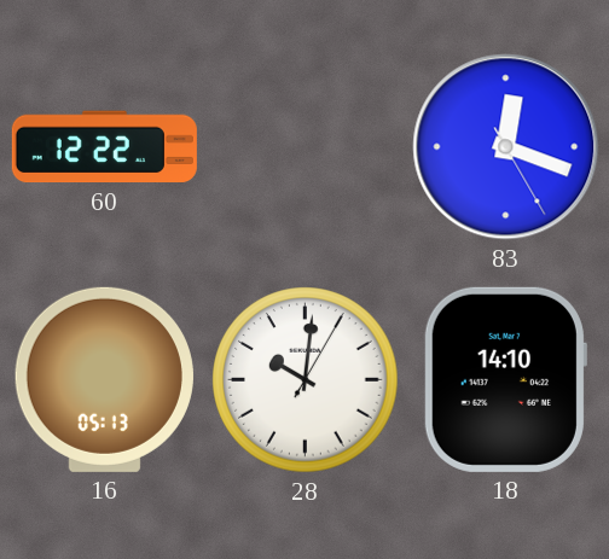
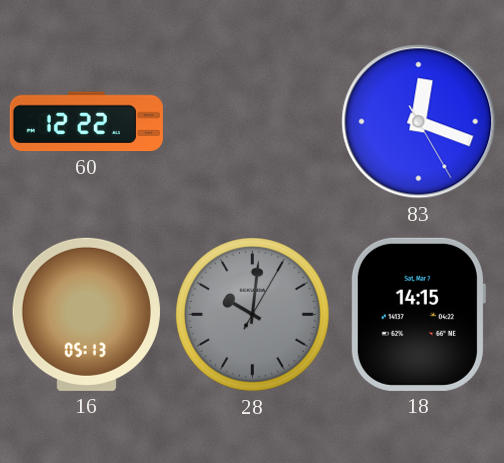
28 dial: white -> grey (253, 315)
18: 14:10 -> 14:15 (418, 314)
